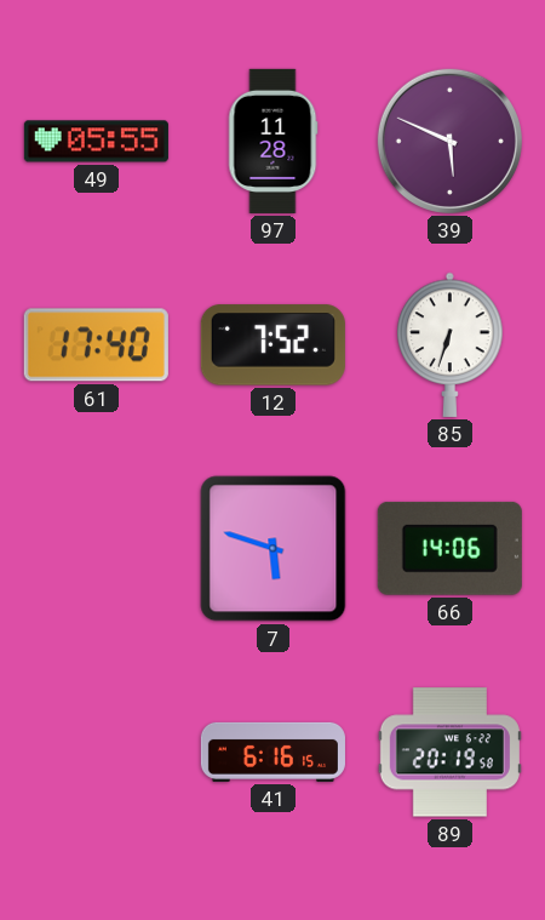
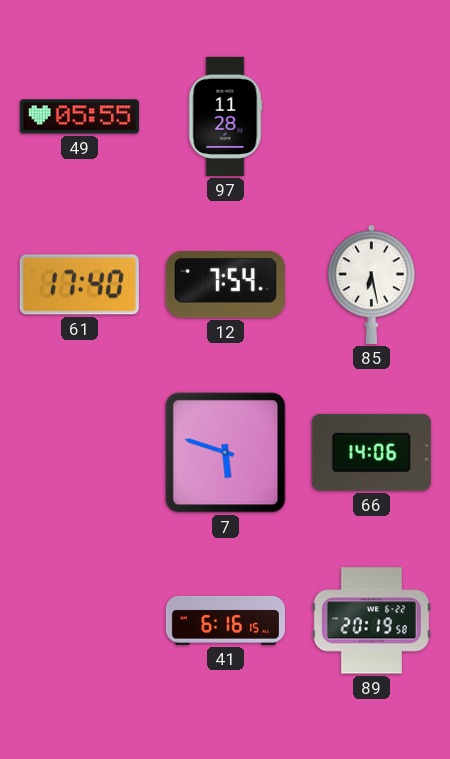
39: 5:49 -> none (449, 141)
12: 7:52 -> 7:54 (225, 285)
85: 6:33 -> 6:28 (372, 284)
